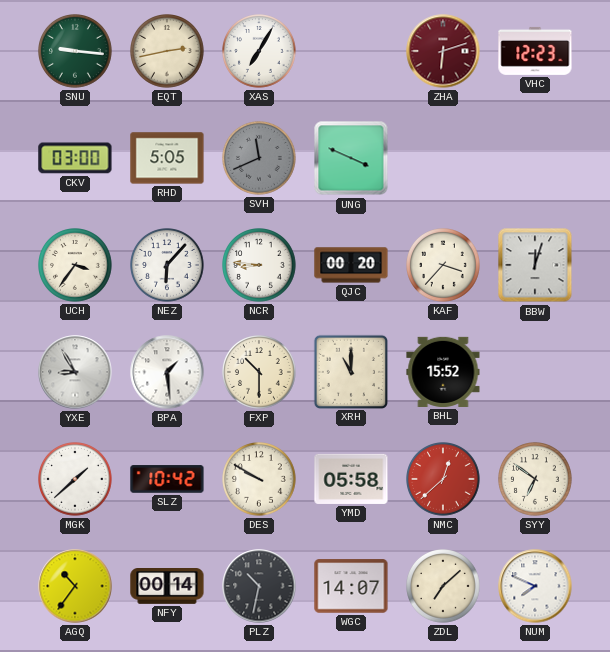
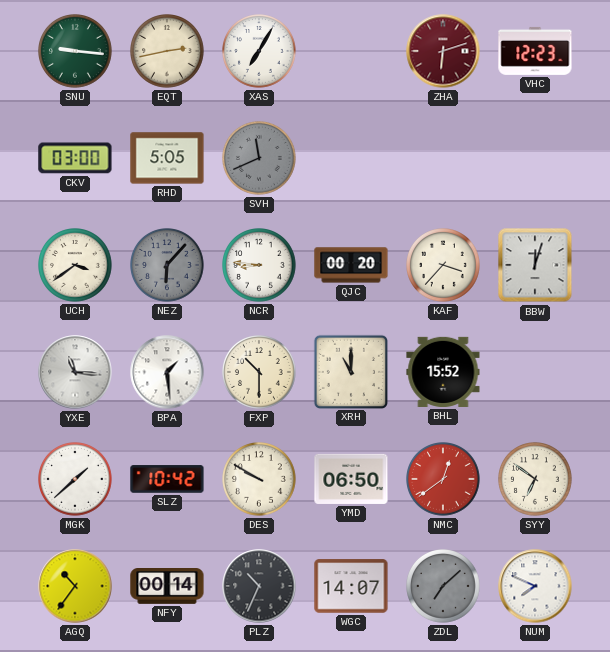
UNG: 3:49 -> none (351, 158)
UCH: 3:36 -> 3:39 (76, 266)
NEZ dial: white -> grey (168, 266)
YXE: 8:55 -> 11:16 (75, 372)
YMD: 05:58 -> 06:50 (351, 479)
NMC: 12:38 -> 12:39 (444, 480)
PLZ: 10:32 -> 10:34 (259, 586)
ZDL dial: cream -> grey (444, 587)
